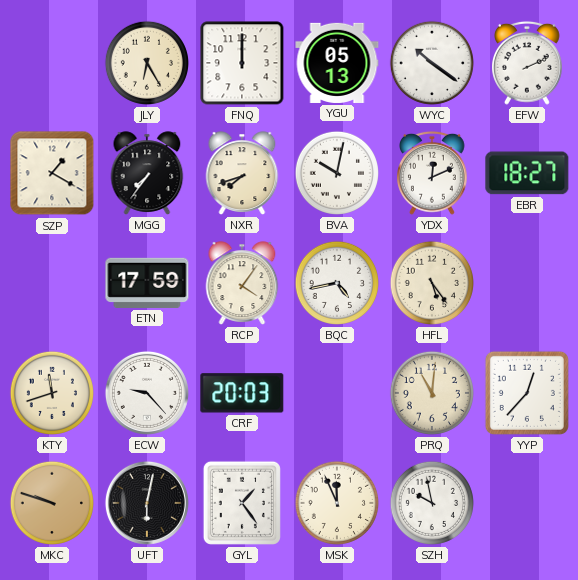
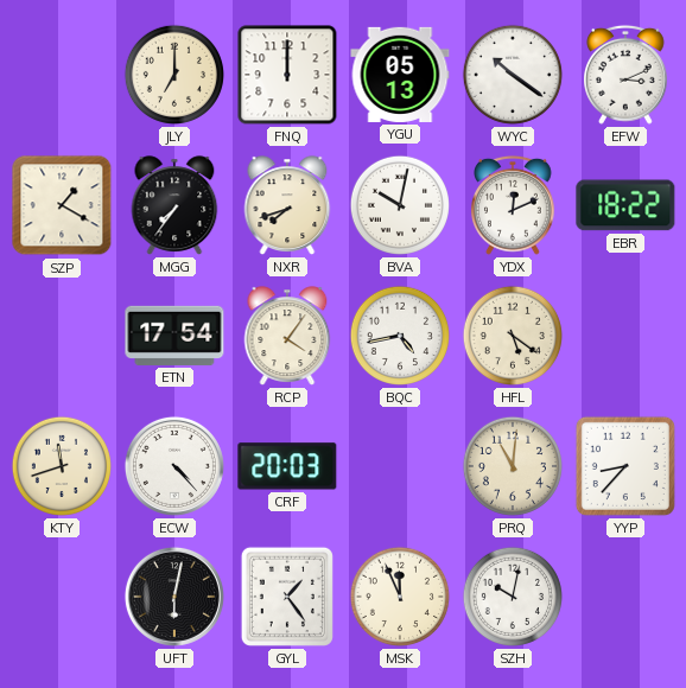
JLY: 6:25 -> 7:00 (174, 75)
EFW: 2:11 -> 3:11 (627, 75)
EBR: 18:27 -> 18:22 (625, 205)
ETN: 17:59 -> 17:54 (174, 336)
HFL: 5:24 -> 5:21 (513, 336)
ECW: 9:23 -> 4:23 (174, 466)
YYP: 12:37 -> 8:37 (625, 466)
MKC: 9:48 -> none (52, 503)
SZH: 9:58 -> 10:02 (513, 597)
